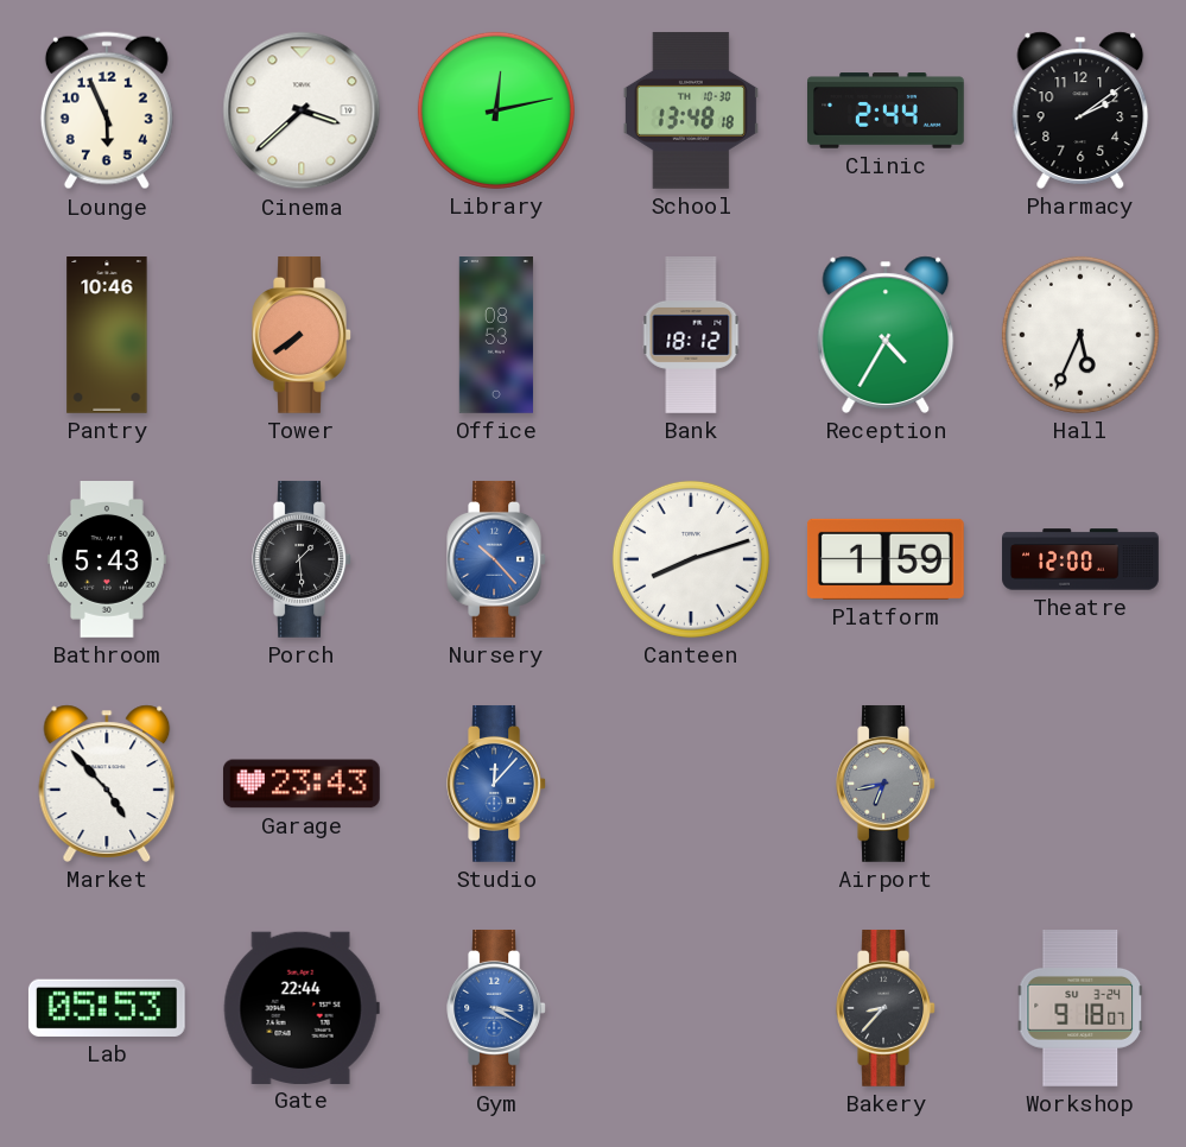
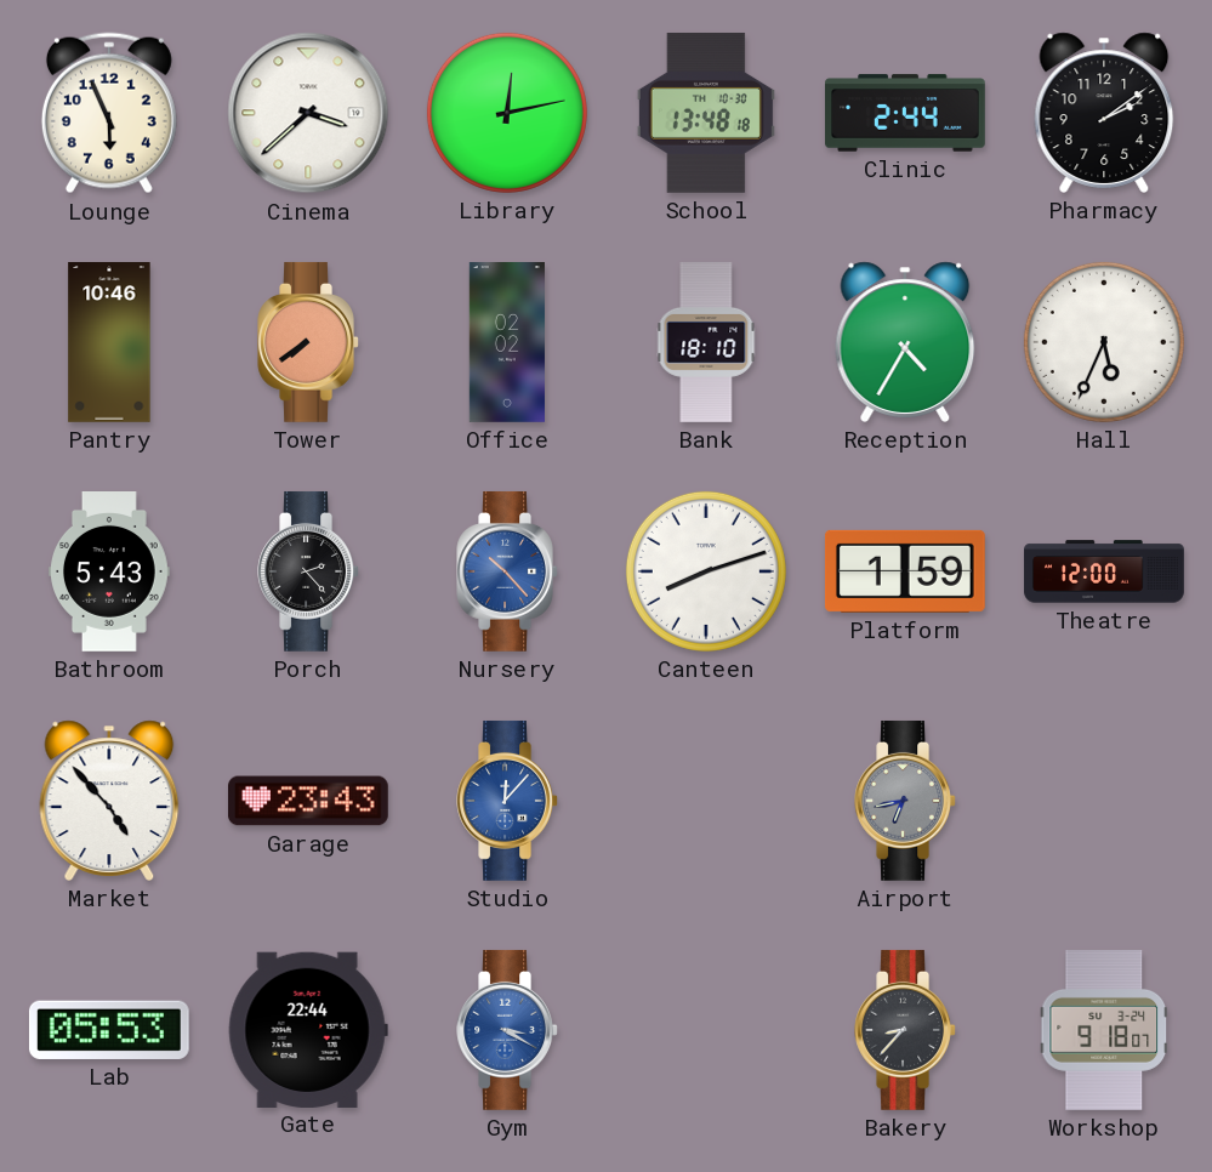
Office: 08:53 -> 02:02 (507, 343)
Bank: 18:12 -> 18:10 (706, 343)
Porch: 1:29 -> 2:23 (308, 571)
